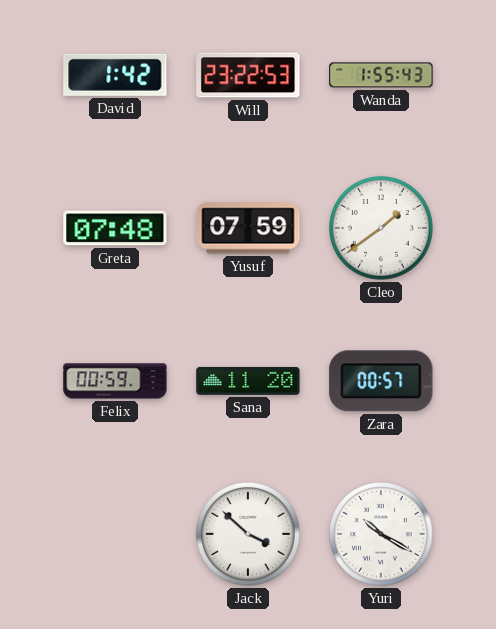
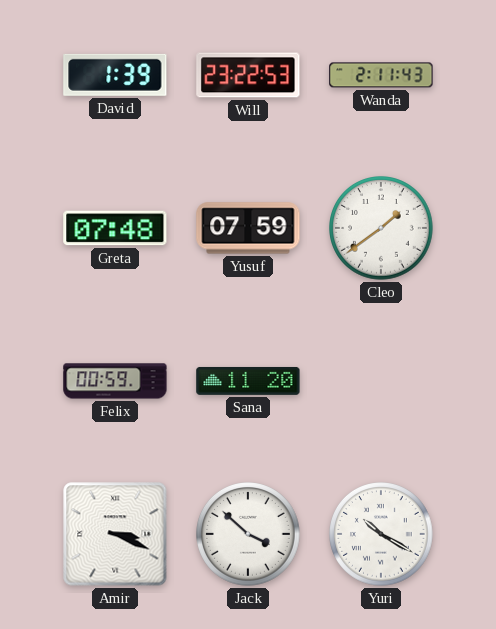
David: 1:42 -> 1:39 (115, 75)
Wanda: 1:55 -> 2:11 (381, 75)
Zara: 00:57 -> none (381, 381)
Amir: none -> 3:19 (115, 534)
